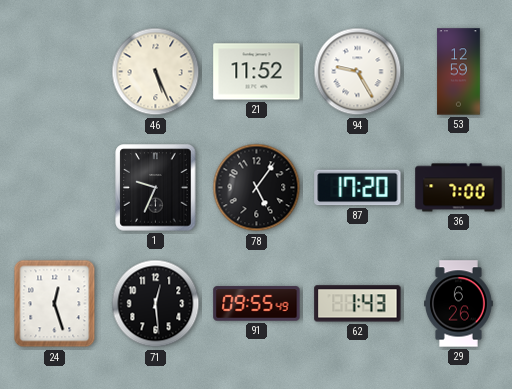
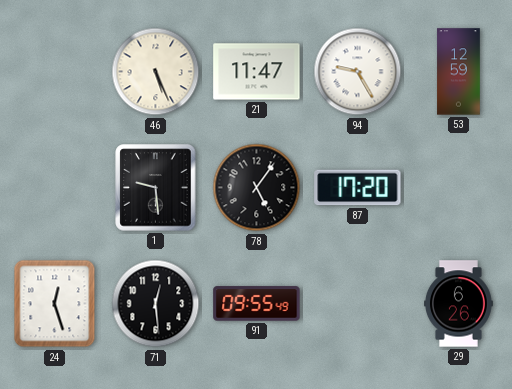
21: 11:52 -> 11:47 (257, 72)
1: 9:34 -> 9:29 (156, 188)
36: 7:00 -> none (459, 188)
62: 1:43 -> none (358, 304)
